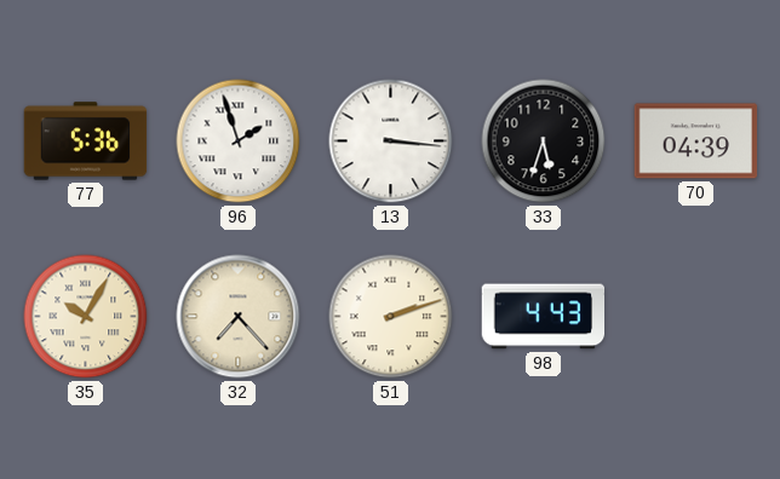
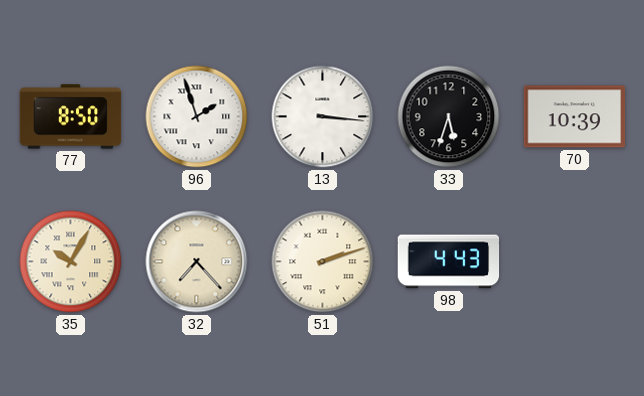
77: 5:36 -> 8:50 (71, 117)
70: 04:39 -> 10:39 (575, 117)
